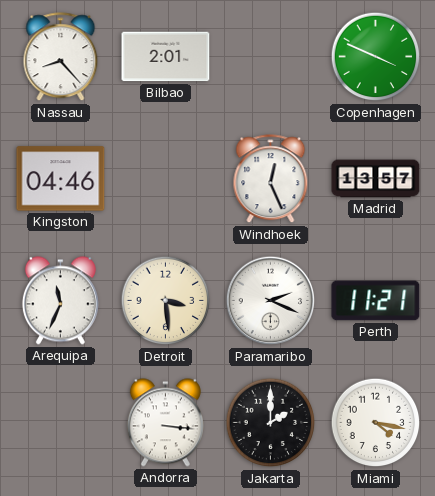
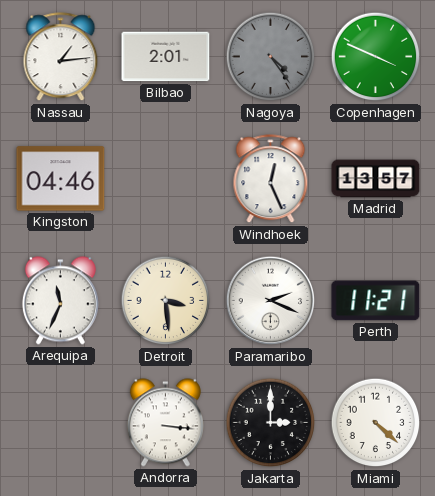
Nassau: 8:23 -> 1:14 (61, 57)
Nagoya: none -> 4:24 (271, 57)
Jakarta: 2:00 -> 3:00 (271, 423)
Miami: 4:17 -> 4:22 (376, 423)
